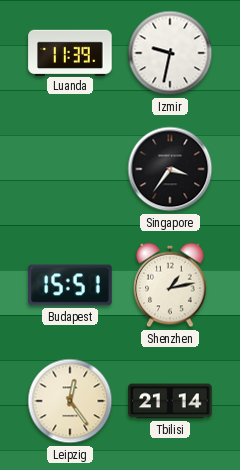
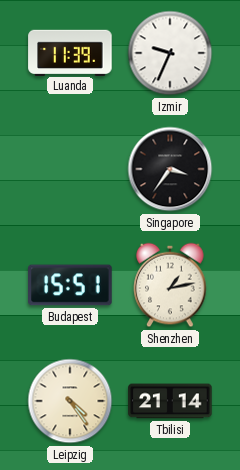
Izmir: 9:32 -> 9:34 (170, 53)
Leipzig: 12:24 -> 4:24 (70, 401)
